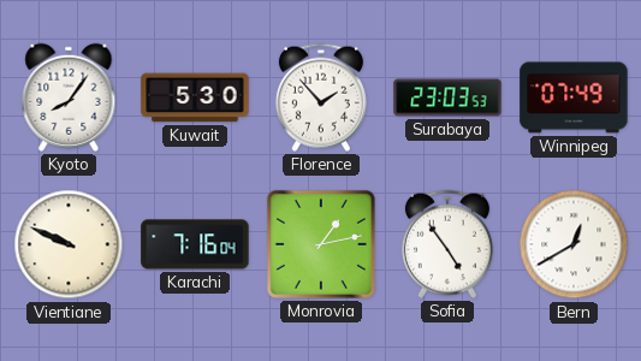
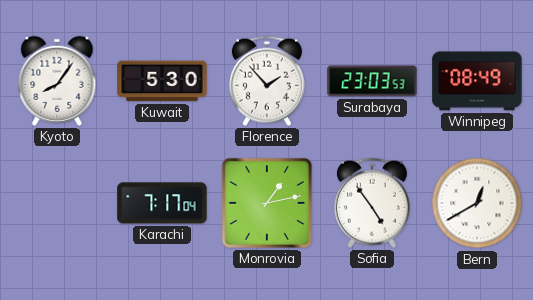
Winnipeg: 07:49 -> 08:49 (477, 81)
Vientiane: 9:49 -> none (69, 244)
Karachi: 7:16 -> 7:17 (162, 203)
